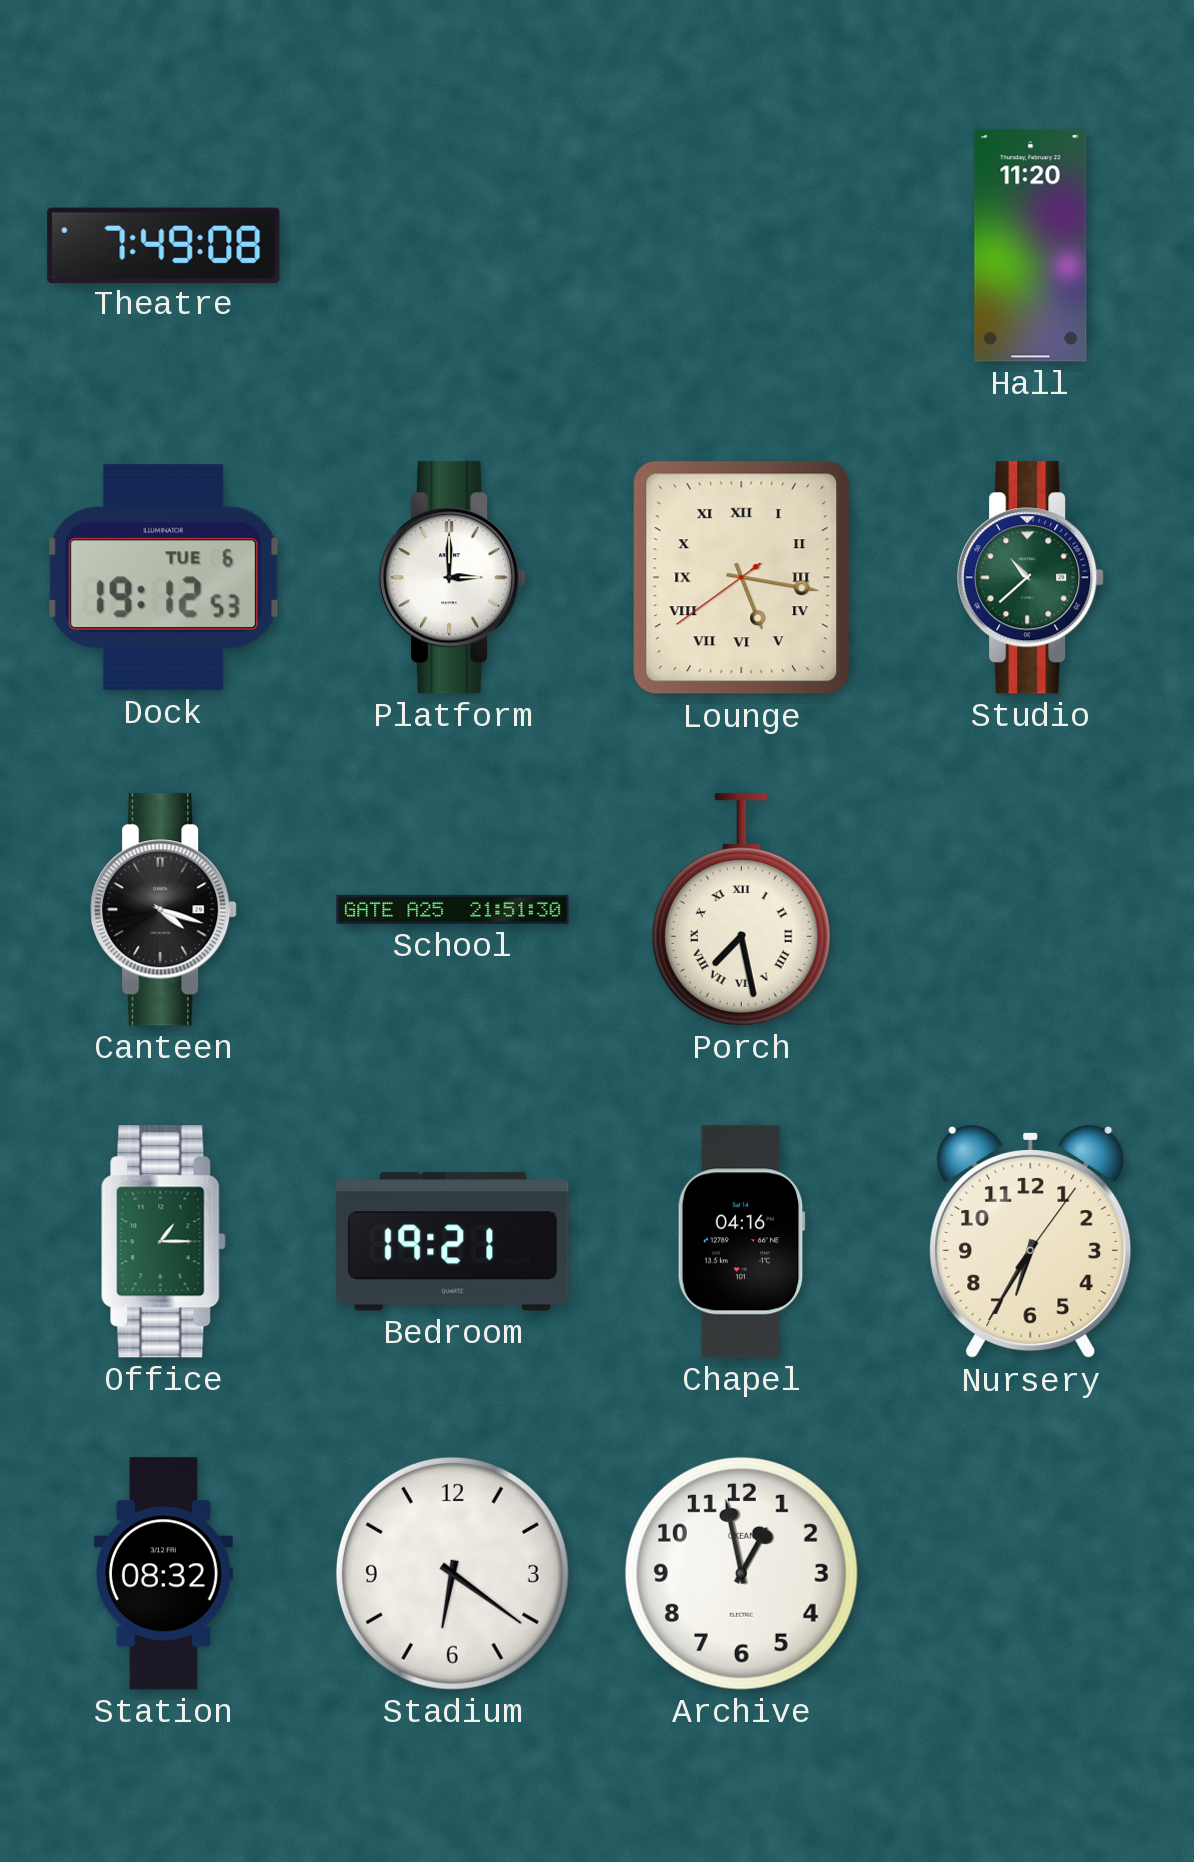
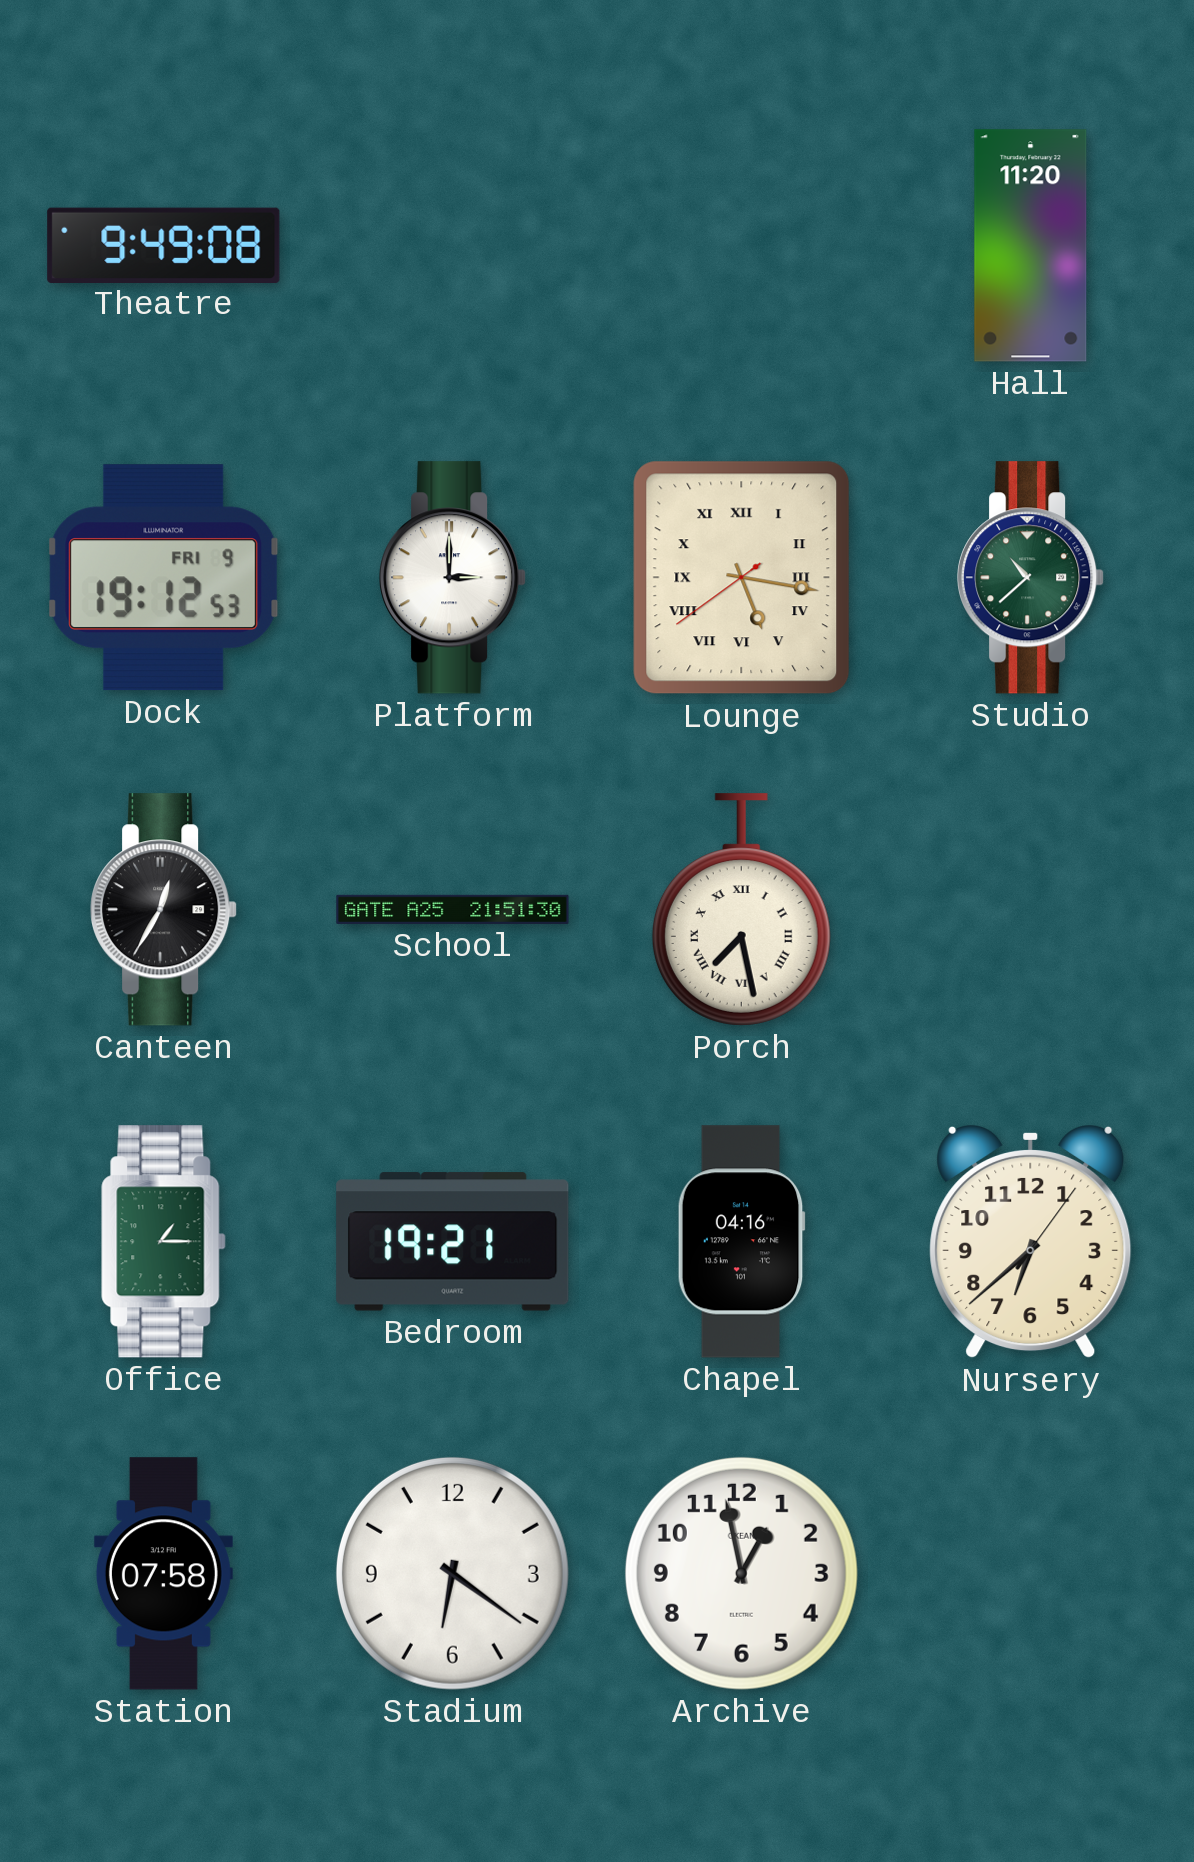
Theatre: 7:49 -> 9:49 (164, 245)
Dock date: TUE 6 -> FRI 9 (164, 578)
Canteen: 4:18 -> 12:35 (164, 910)
Nursery: 6:35 -> 6:38 (1031, 1242)
Station: 08:32 -> 07:58 (163, 1574)
